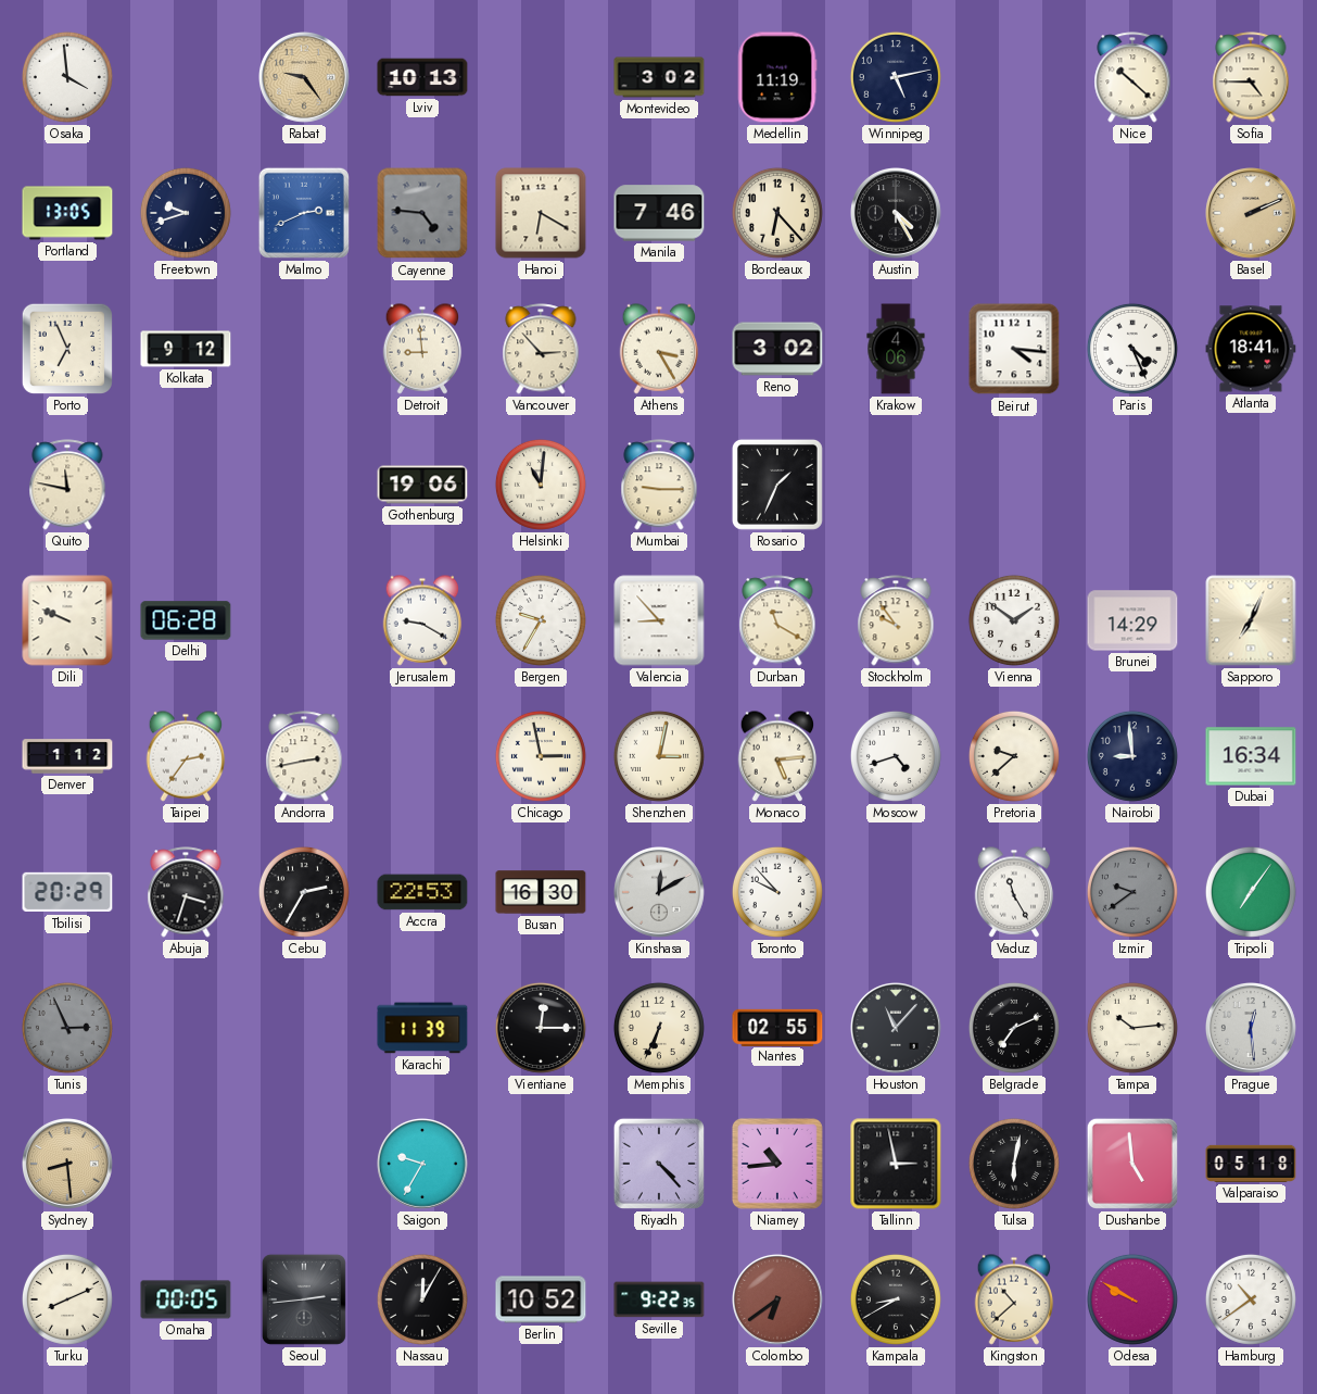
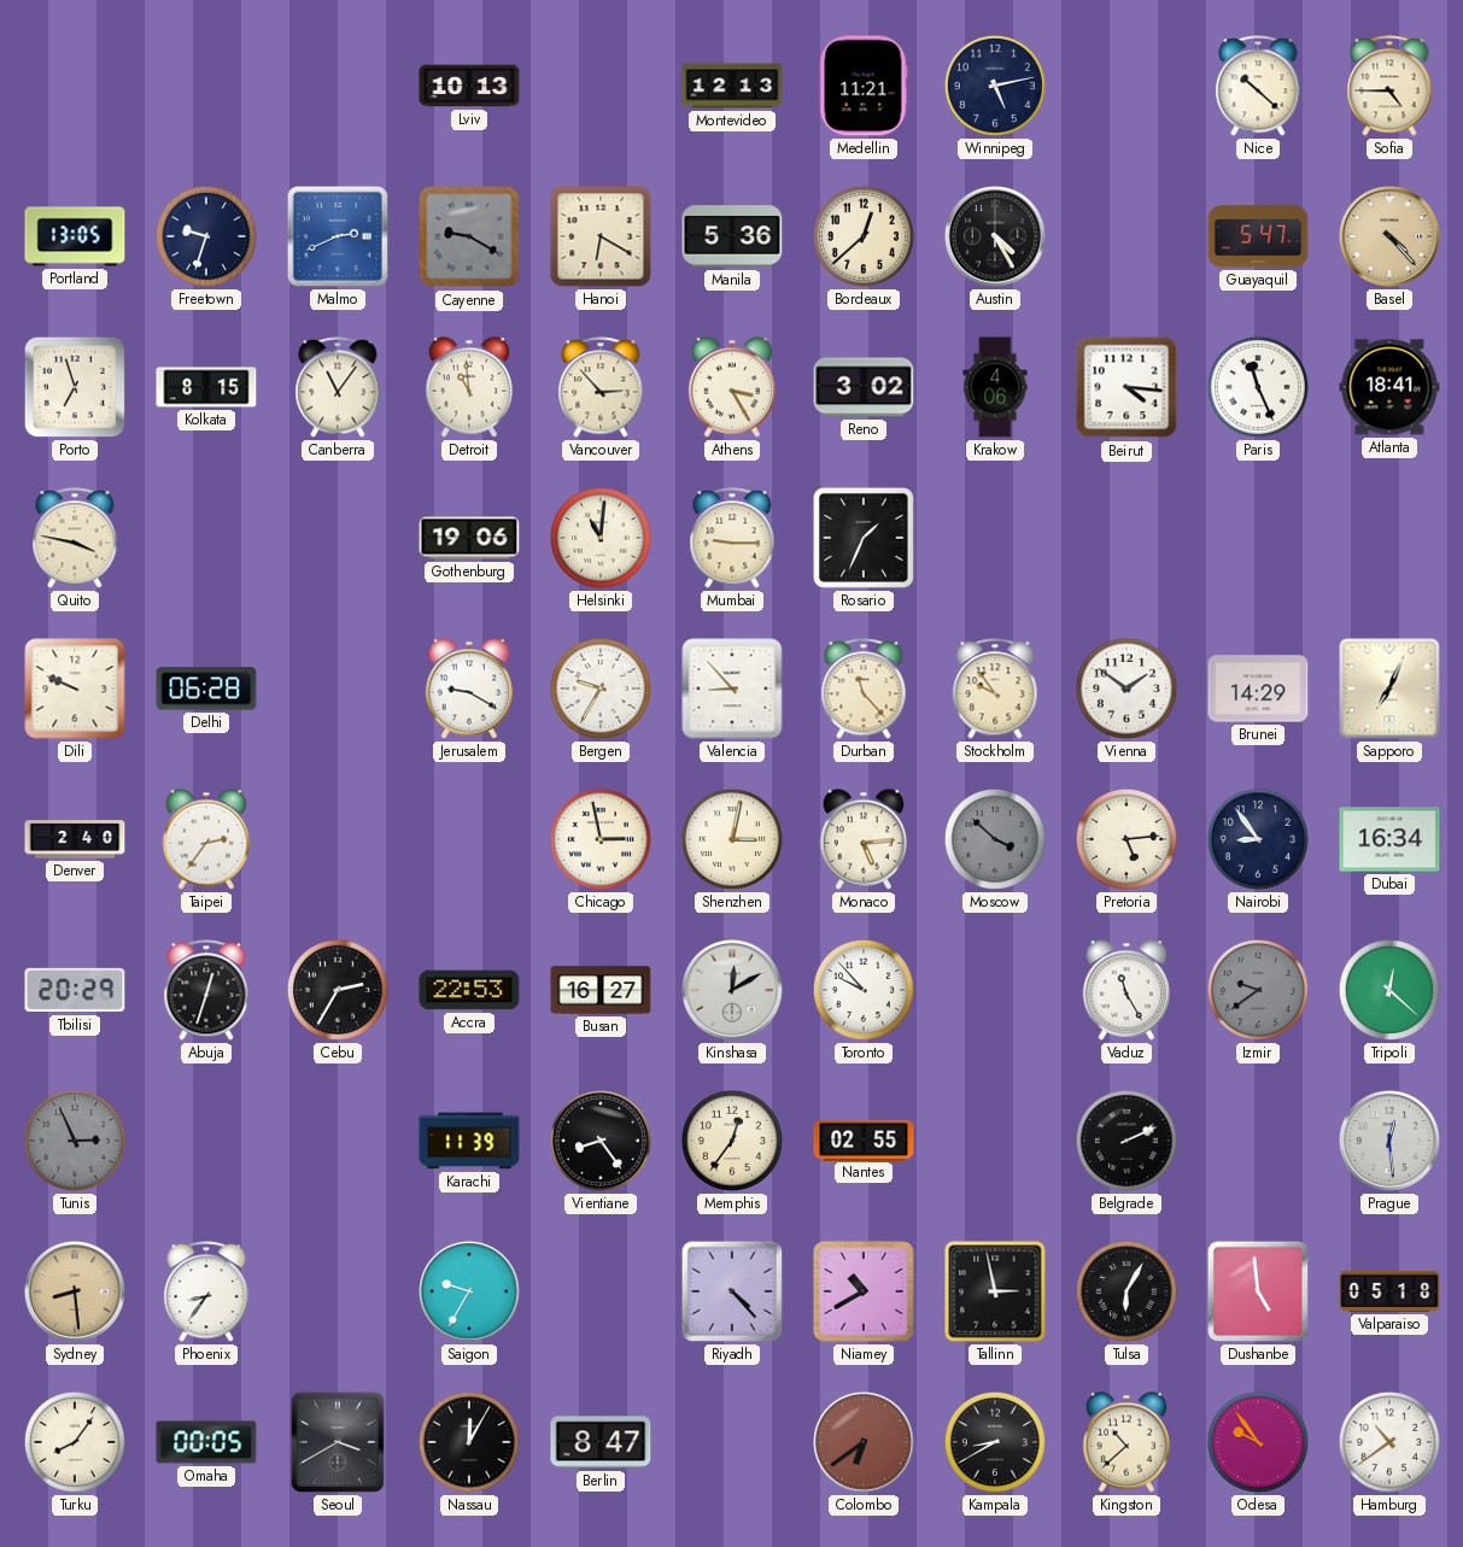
Osaka: 3:59 -> none (67, 77)
Rabat: 9:24 -> none (305, 78)
Montevideo: 3:02 -> 12:13 (732, 86)
Medellin: 11:19 -> 11:21 (864, 86)
Freetown: 9:42 -> 9:33 (206, 236)
Cayenne: 4:46 -> 9:20 (469, 236)
Manila: 7:46 -> 5:36 (732, 236)
Bordeaux: 6:23 -> 12:38 (864, 236)
Guayaquil: none -> 5:47 (1258, 236)
Basel: 2:11 -> 4:23 (1391, 238)
Porto: 6:56 -> 6:57 (75, 387)
Kolkata: 9:12 -> 8:15 (206, 387)
Canberra: none -> 11:06 (338, 387)
Detroit: 8:59 -> 10:59 (469, 387)
Paris: 4:26 -> 11:26 (1258, 387)
Quito: 11:47 -> 3:47 (75, 538)
Durban: 11:20 -> 11:23 (864, 688)
Denver: 1:12 -> 2:40 (75, 839)
Andorra: 2:43 -> none (304, 756)
Moscow: 4:42 -> 3:52 (995, 839)
Moscow dial: white -> grey (995, 839)
Pretoria: 9:38 -> 5:14 (1126, 839)
Nairobi: 8:59 -> 8:54 (1258, 839)
Abuja: 3:33 -> 12:33 (206, 990)
Busan: 16:30 -> 16:27 (601, 990)
Tripoli: 7:06 -> 12:22 (1389, 990)
Vientiane: 12:15 -> 8:24 (601, 1141)
Memphis: 6:34 -> 12:36 (732, 1141)
Houston: 11:07 -> none (897, 1029)
Belgrade: 7:11 -> 2:11 (1126, 1141)
Tampa: 10:14 -> none (1132, 1028)
Phoenix: none -> 8:36 (206, 1291)
Niamey: 10:44 -> 10:40 (864, 1291)
Tulsa: 6:02 -> 6:05 (1126, 1291)
Turku: 8:11 -> 8:06 (75, 1442)
Seoul: 2:44 -> 3:40 (338, 1442)
Berlin: 10:52 -> 8:47 (601, 1442)
Seville: 9:22 -> none (659, 1299)
Odesa: 9:50 -> 9:54 (1258, 1442)
